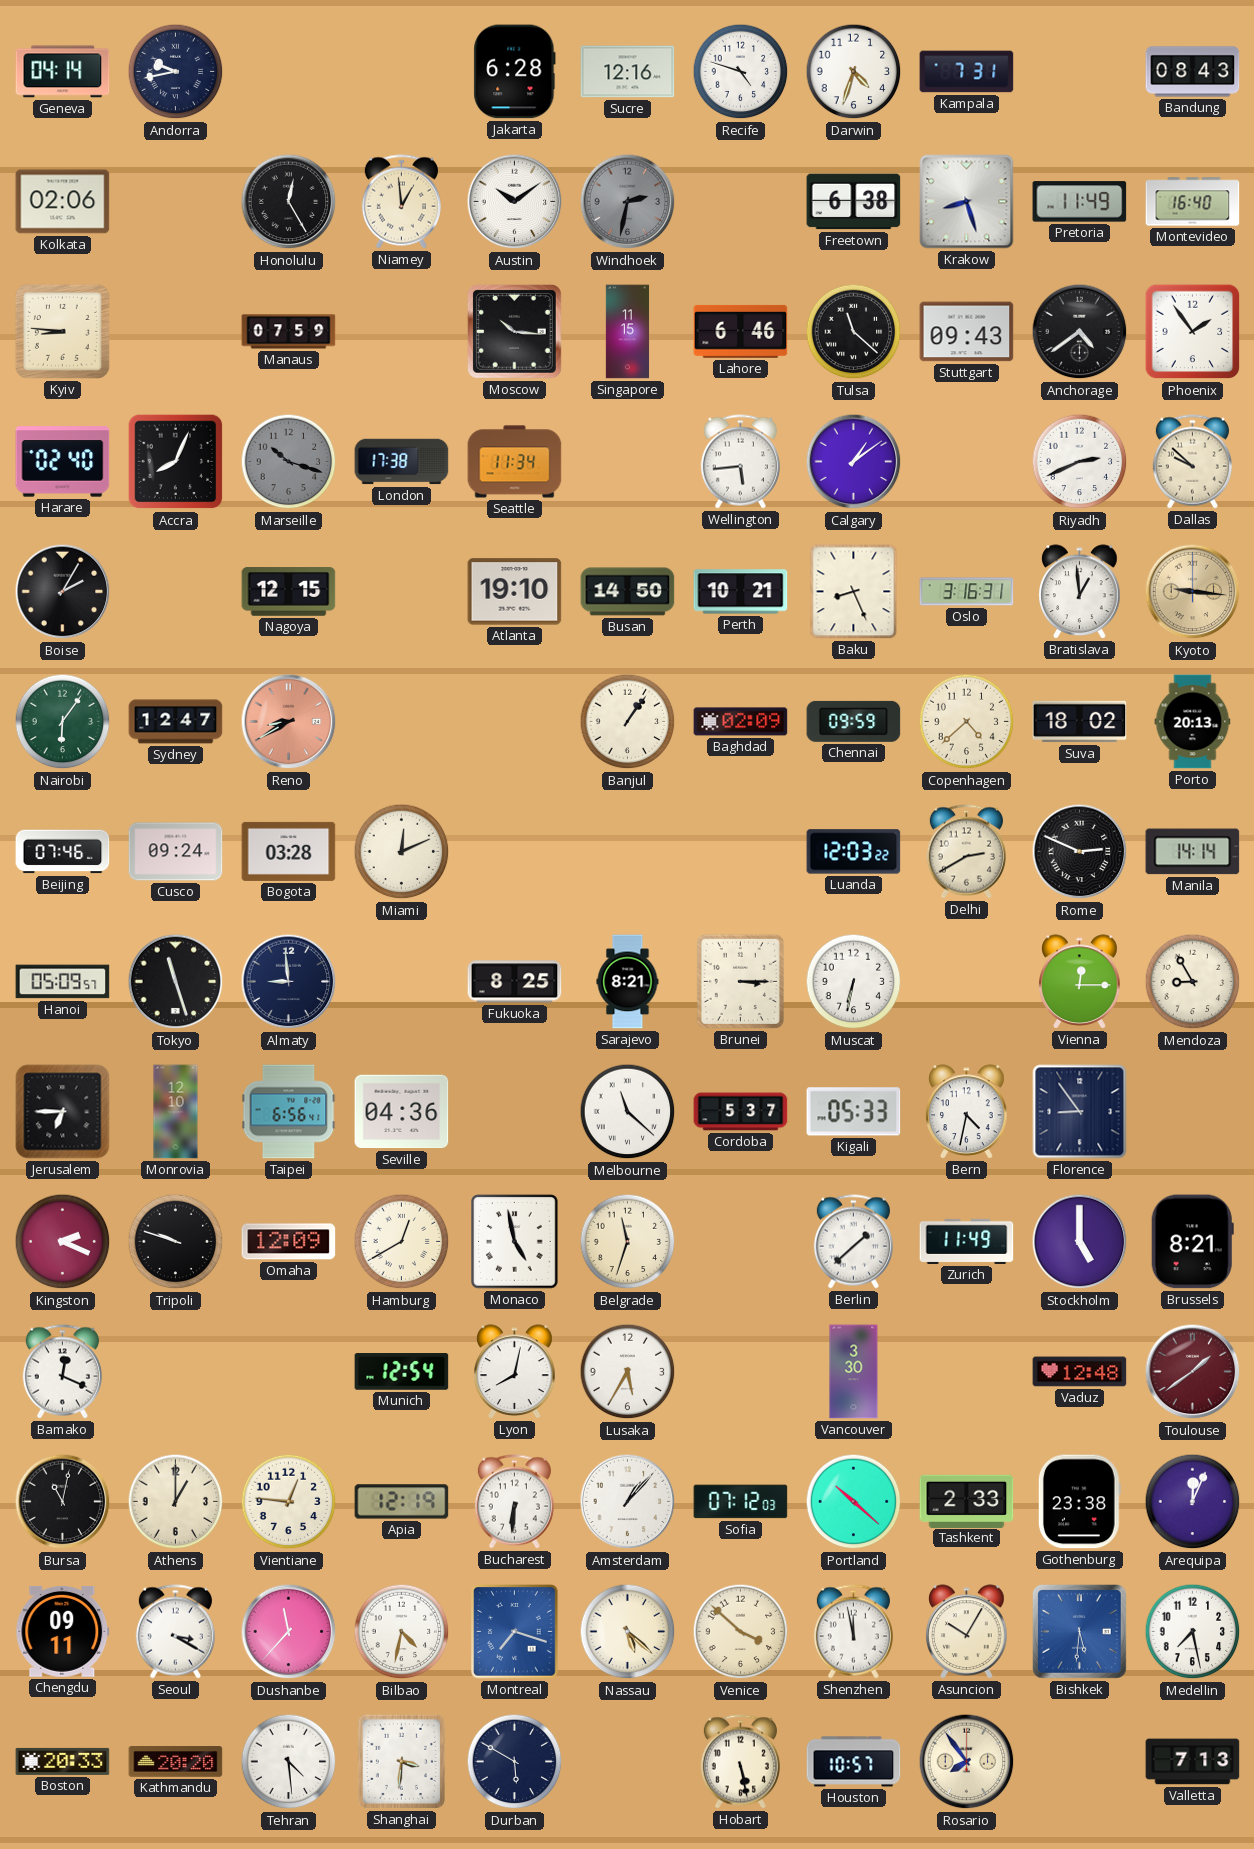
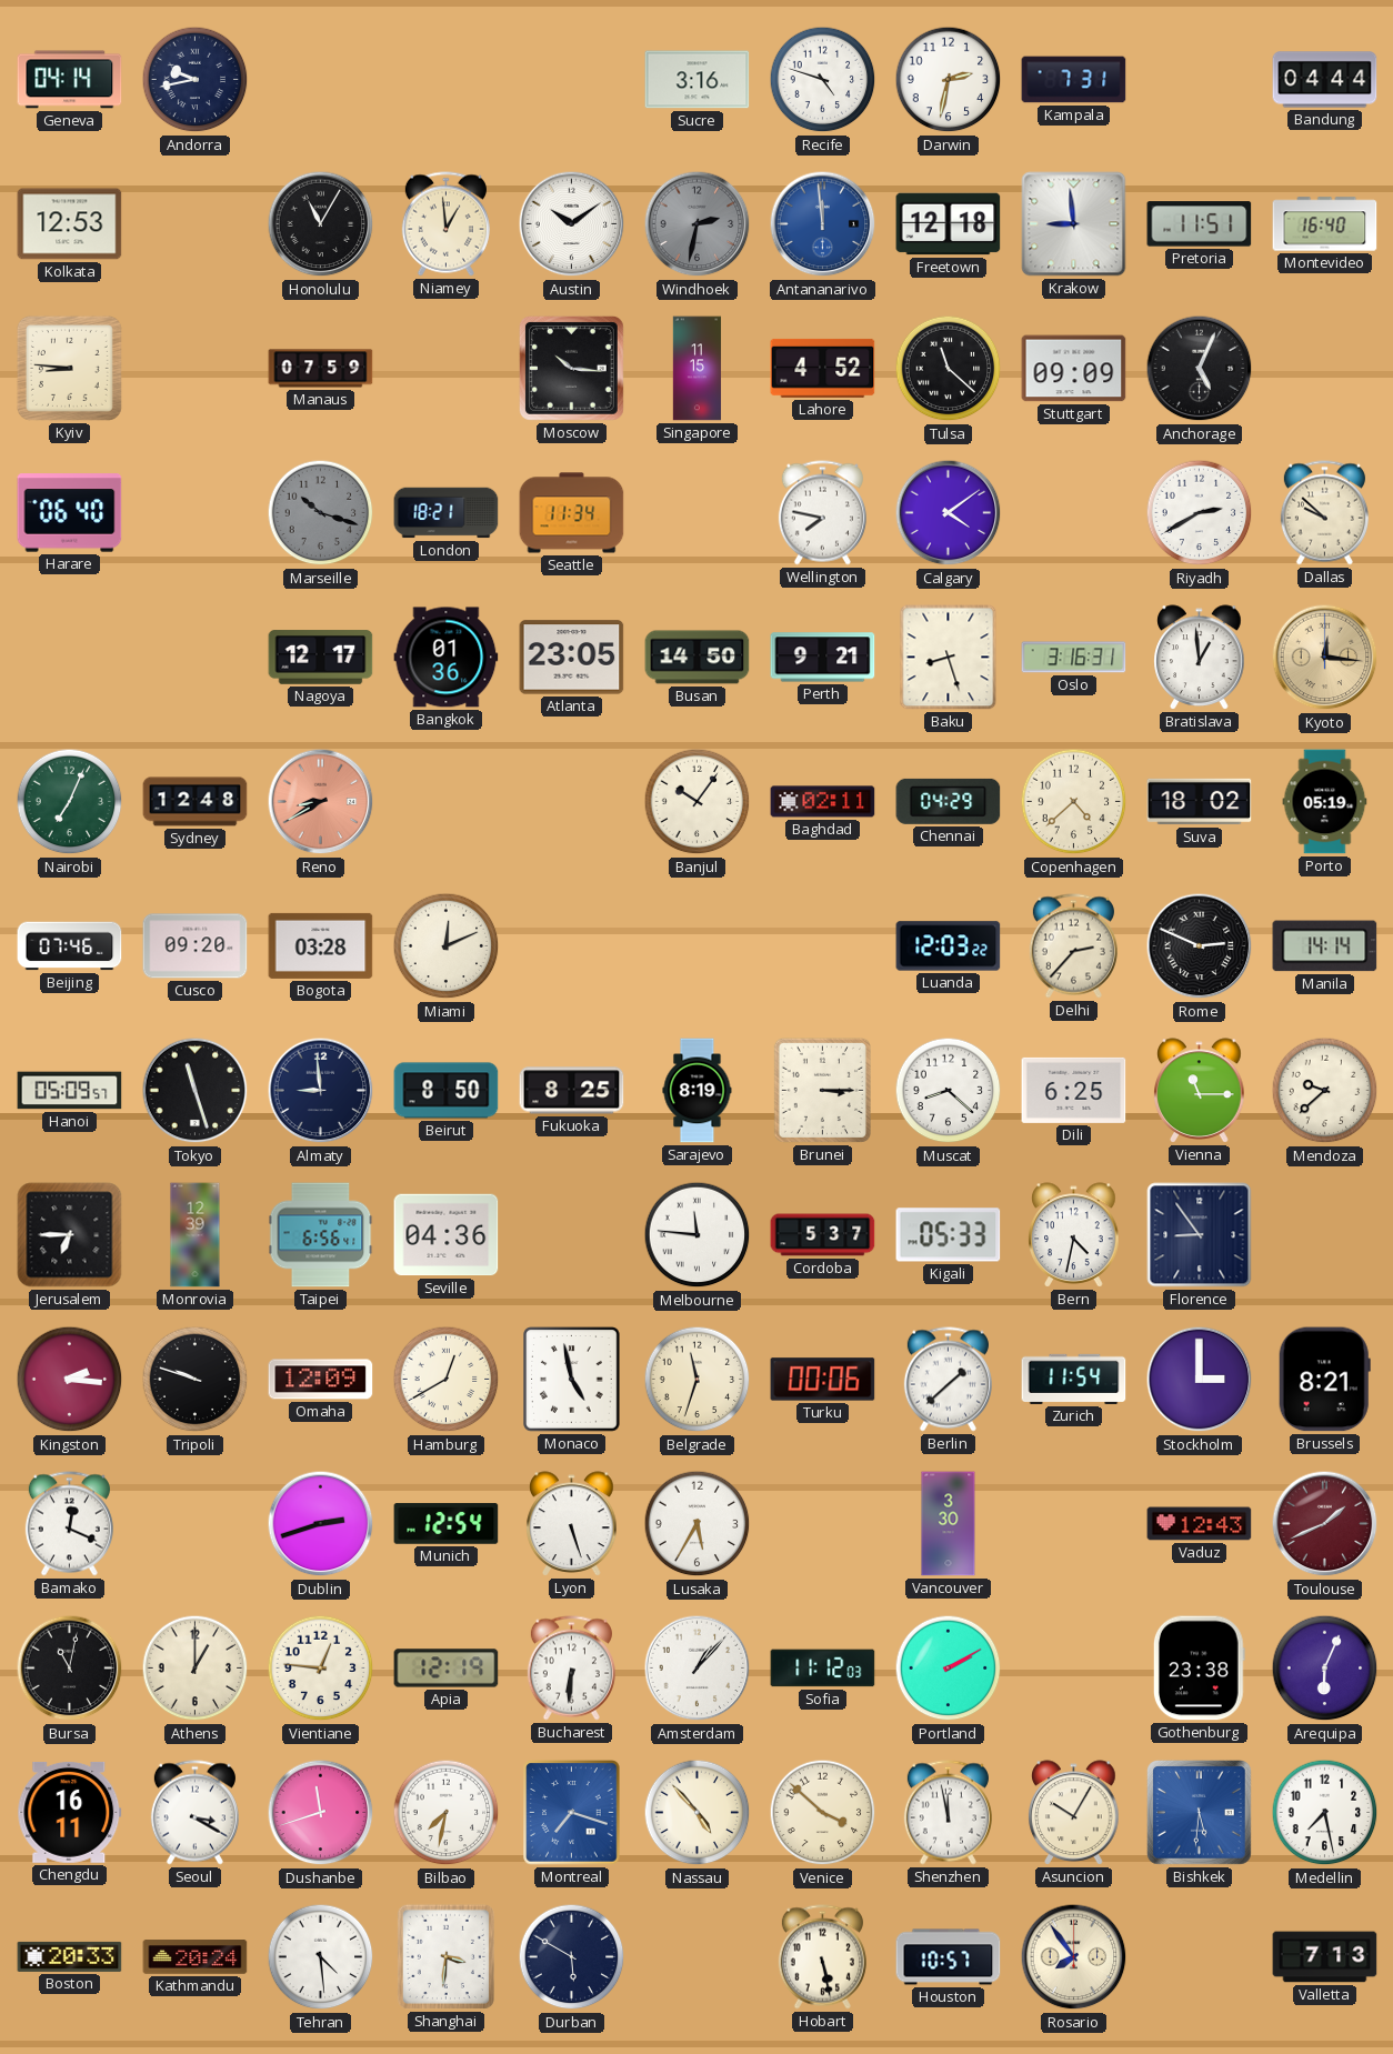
Jakarta: 6:28 -> none (515, 72)
Sucre: 12:16 -> 3:16 (698, 80)
Darwin: 4:33 -> 2:32 (949, 80)
Bandung: 08:43 -> 04:44 (1325, 80)
Kolkata: 02:06 -> 12:53 (70, 224)
Honolulu: 12:25 -> 11:05 (321, 224)
Antananarivo: none -> 11:59 (823, 224)
Freetown: 6:38 -> 12:18 (949, 224)
Krakow: 8:27 -> 8:59 (1074, 224)
Pretoria: 11:49 -> 11:51 (1200, 224)
Lahore: 6:46 -> 4:52 (823, 368)
Stuttgart: 09:43 -> 09:09 (1074, 369)
Anchorage: 4:39 -> 5:04 (1200, 369)
Phoenix: 1:54 -> none (1193, 332)
Harare: 02:40 -> 06:40 (70, 513)
Accra: 8:04 -> none (176, 462)
London: 17:38 -> 18:21 (447, 513)
Wellington: 5:44 -> 7:47 (822, 513)
Calgary: 1:09 -> 4:09 (949, 513)
Riyadh: 2:41 -> 2:40 (1200, 513)
Boise: 2:05 -> none (63, 592)
Nagoya: 12:15 -> 12:17 (321, 658)
Bangkok: none -> 01:36 (447, 658)
Atlanta: 19:10 -> 23:05 (572, 658)
Perth: 10:21 -> 9:21 (823, 658)
Baku: 8:26 -> 8:27 (949, 658)
Kyoto: 9:16 -> 12:16 (1325, 658)
Nairobi: 6:06 -> 7:04 (70, 802)
Sydney: 12:47 -> 12:48 (196, 802)
Banjul: 1:06 -> 10:06 (698, 802)
Baghdad: 02:09 -> 02:11 (823, 802)
Chennai: 09:59 -> 04:29 (949, 801)
Porto: 20:13 -> 05:19 (1325, 802)
Cusco: 09:24 -> 09:20 (196, 946)
Delhi: 2:40 -> 2:37 (1073, 946)
Beirut: none -> 8:50 (447, 1091)
Sarajevo: 8:21 -> 8:19 (698, 1091)
Muscat: 6:32 -> 8:22 (949, 1091)
Dili: none -> 6:25 (1074, 1090)
Vienna: 12:15 -> 11:15 (1200, 1091)
Mendoza: 8:55 -> 9:38 (1325, 1091)
Monrovia: 12:10 -> 12:39 (196, 1235)
Melbourne: 11:22 -> 11:46 (698, 1235)
Kingston: 2:19 -> 2:16 (70, 1380)
Turku: none -> 00:06 (823, 1380)
Zurich: 11:49 -> 11:54 (1074, 1379)
Stockholm: 5:00 -> 3:00 (1200, 1380)
Dublin: none -> 2:42 (321, 1524)
Lyon: 8:02 -> 5:27 (572, 1524)
Vaduz: 12:48 -> 12:43 (1200, 1524)
Toulouse: 1:39 -> 1:41 (1325, 1524)
Sofia: 07:12 -> 11:12 (823, 1669)
Portland: 10:22 -> 2:10 (949, 1669)
Tashkent: 2:33 -> none (967, 1501)
Arequipa: 12:04 -> 6:04 (1325, 1669)
Chengdu: 09:11 -> 16:11 (70, 1812)
Dushanbe: 11:37 -> 11:42 (321, 1813)
Bilbao: 4:32 -> 7:32 (447, 1813)
Nassau: 5:22 -> 4:53 (698, 1813)
Kathmandu: 20:20 -> 20:24 (196, 1957)
